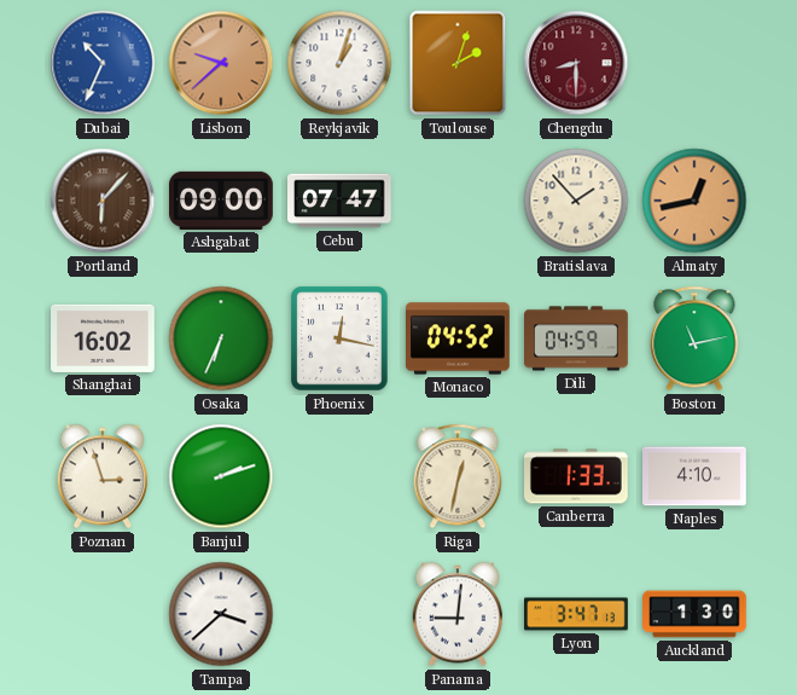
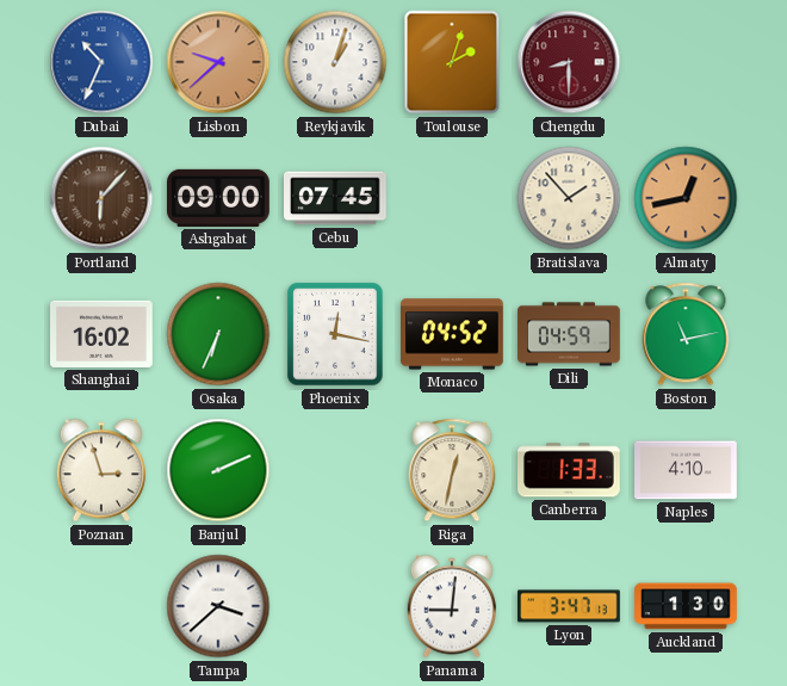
Cebu: 07:47 -> 07:45 (336, 198)
Banjul: 2:12 -> 2:11 (218, 470)
